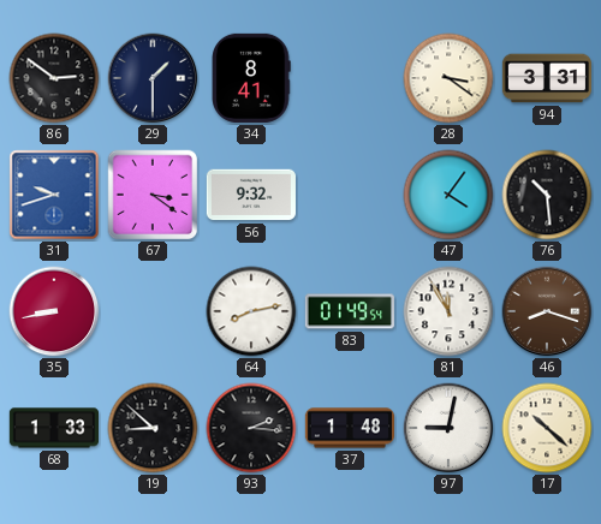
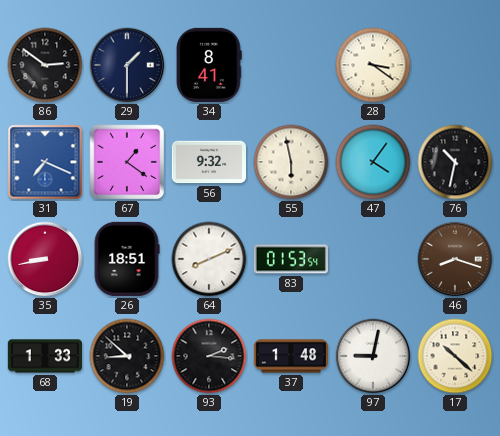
94: 3:31 -> none (546, 78)
31: 9:42 -> 7:19 (45, 162)
67: 3:21 -> 1:21 (127, 162)
55: none -> 5:58 (291, 162)
76: 10:29 -> 10:32 (455, 162)
26: none -> 18:51 (127, 259)
64: 8:13 -> 8:11 (209, 259)
83: 01:49 -> 01:53 (290, 259)
81: 11:55 -> none (448, 311)
